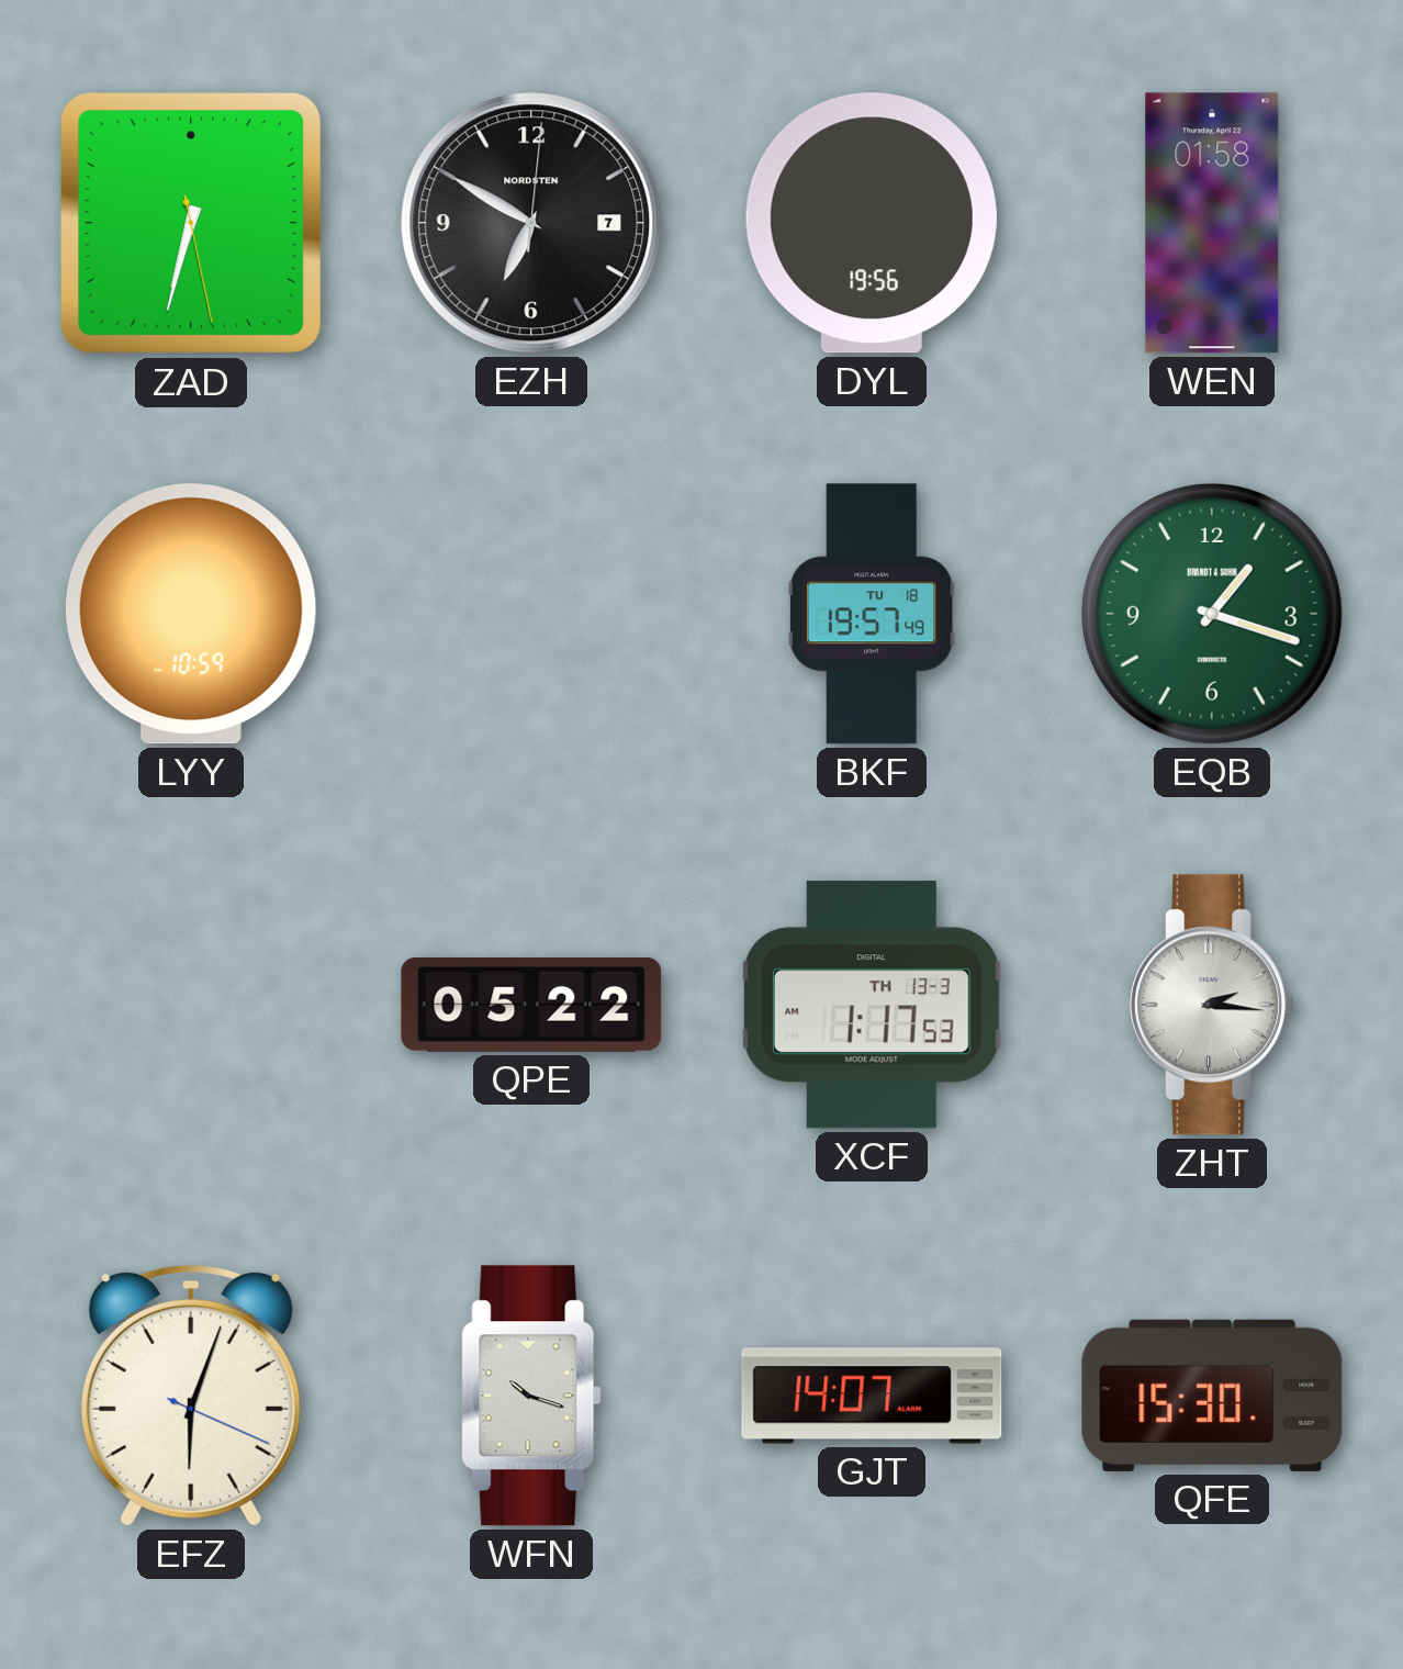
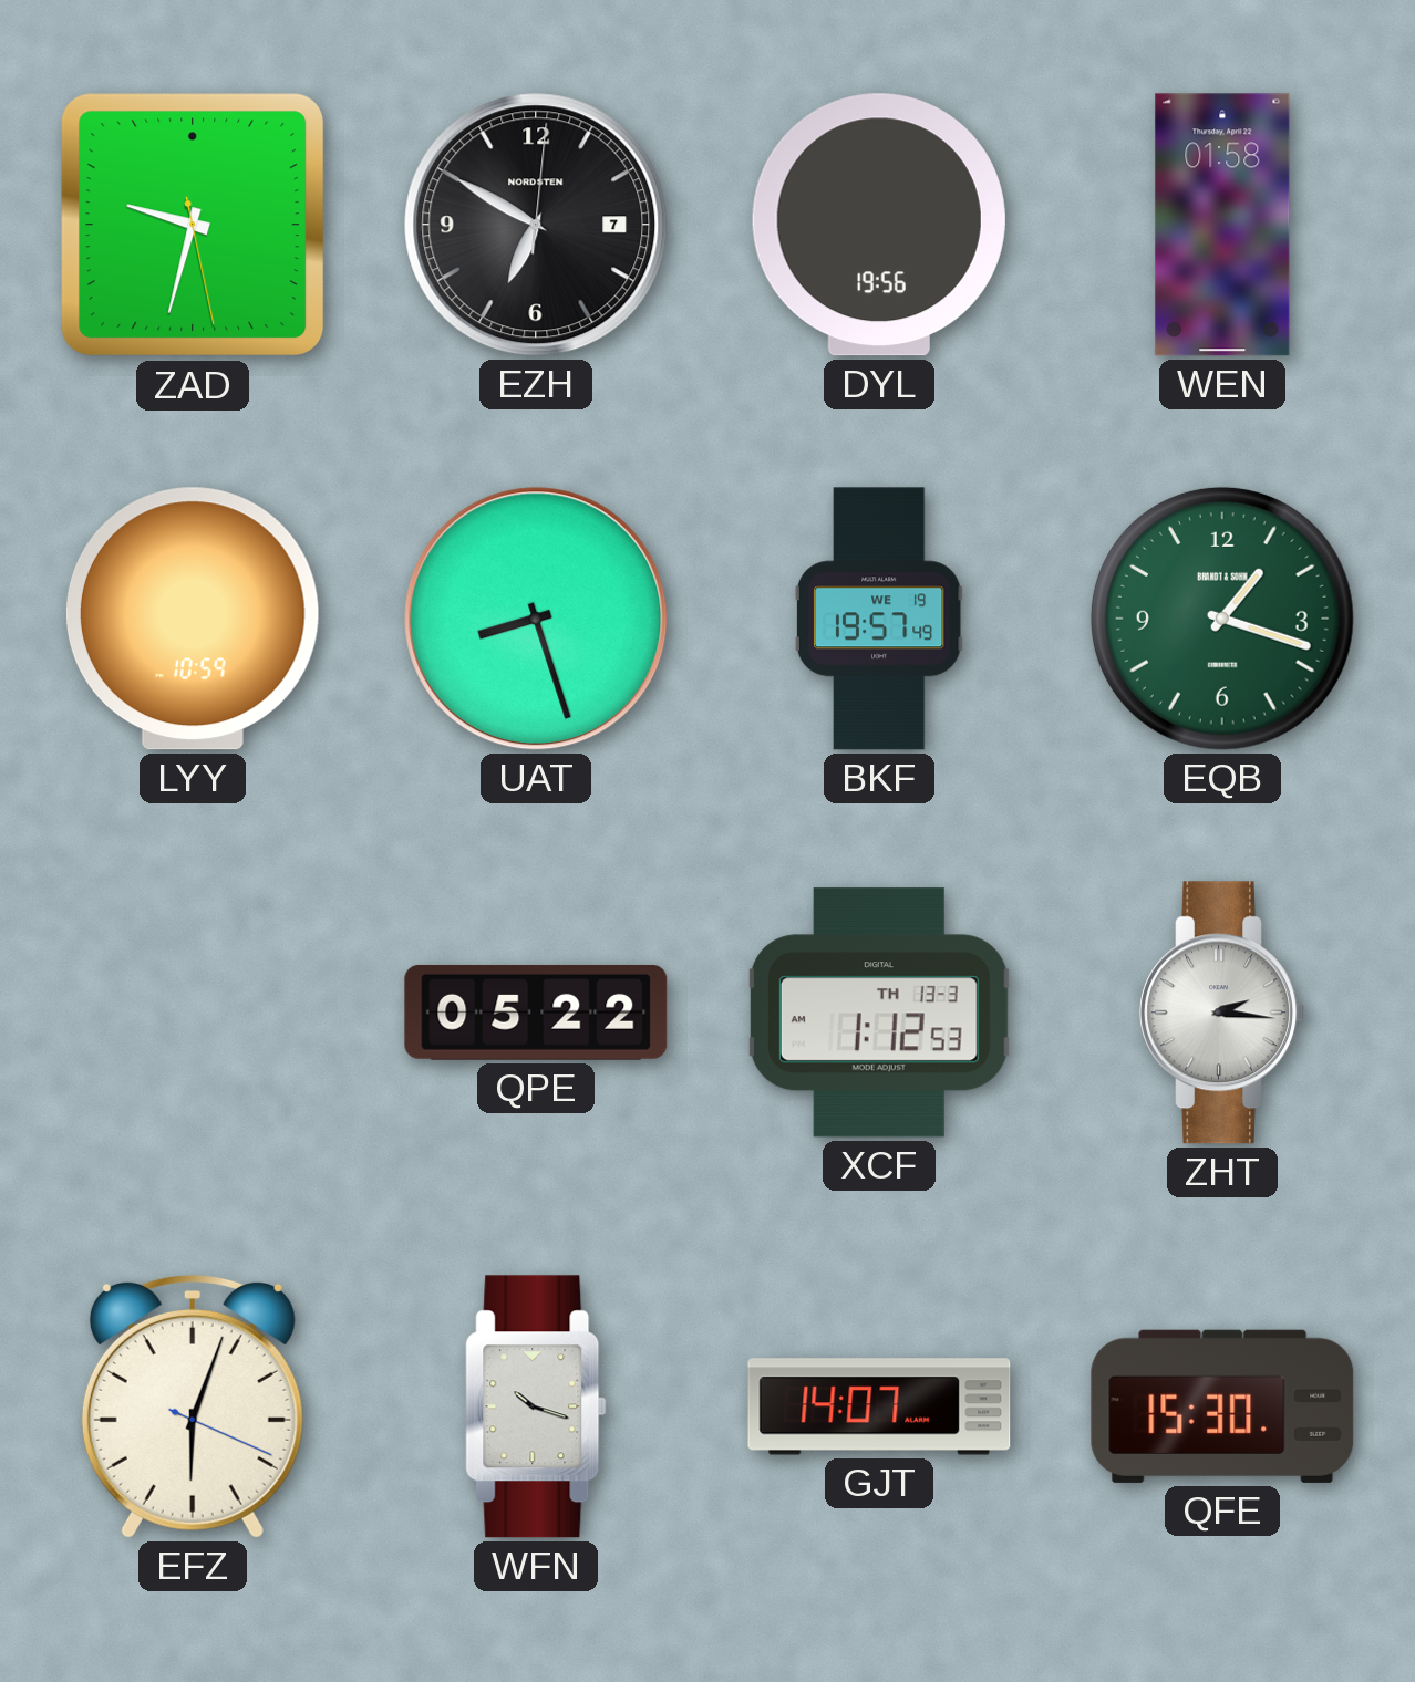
ZAD: 6:32 -> 9:32 (193, 225)
UAT: none -> 8:27 (536, 619)
BKF date: TU 18 -> WE 19 (879, 619)
XCF: 1:17 -> 1:12 (879, 1013)
